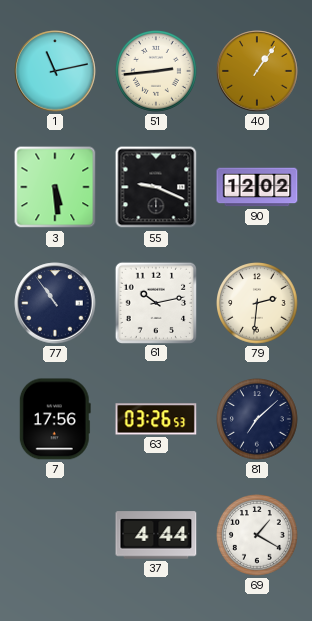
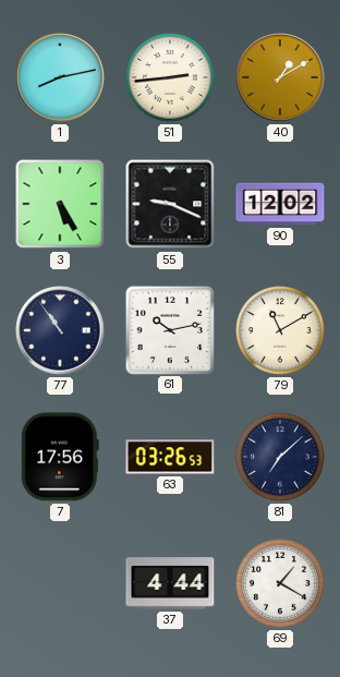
1: 11:13 -> 8:13 (60, 77)
40: 1:06 -> 1:10 (280, 77)
3: 5:29 -> 5:25 (60, 204)
79: 2:31 -> 11:10 (281, 331)
